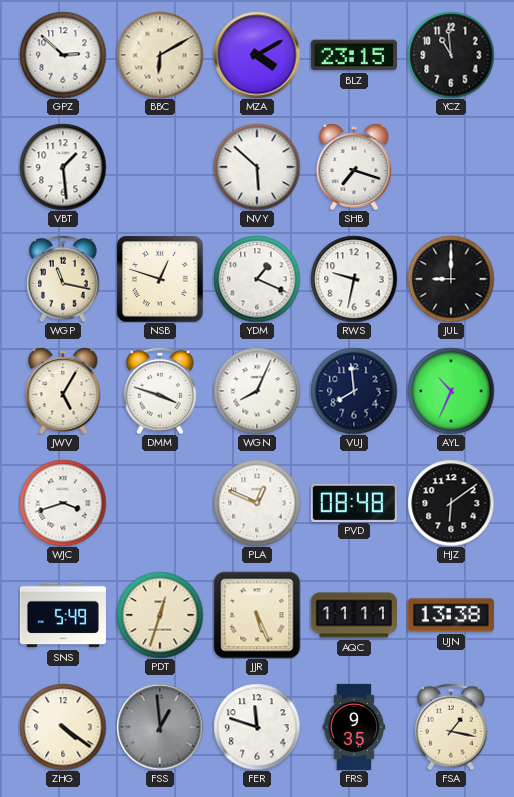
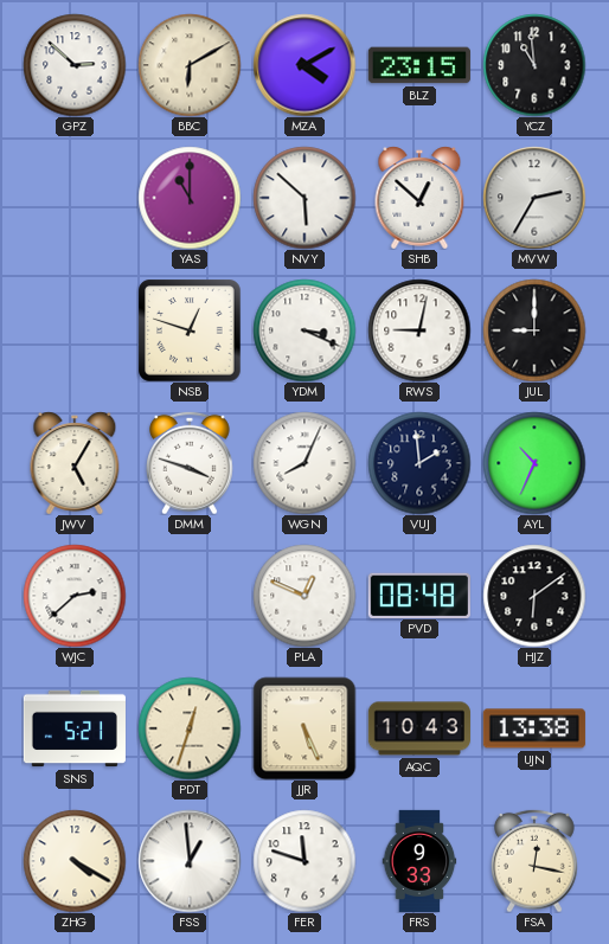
VBT: 1:29 -> none (63, 167)
YAS: none -> 11:00 (190, 198)
SHB: 7:18 -> 12:52 (419, 198)
MVW: none -> 2:35 (534, 198)
WGP: 11:17 -> none (64, 279)
YDM: 1:19 -> 3:19 (304, 330)
RWS: 9:32 -> 9:02 (419, 330)
VUJ: 7:59 -> 1:59 (419, 463)
WJC: 3:42 -> 2:38 (75, 596)
SNS: 5:49 -> 5:21 (75, 728)
AQC: 11:11 -> 10:43 (419, 728)
ZHG: 4:21 -> 4:20 (75, 861)
FSS dial: grey -> white (190, 861)
FRS: 9:35 -> 9:33 (419, 861)
FSA: 1:17 -> 12:17 (536, 861)
